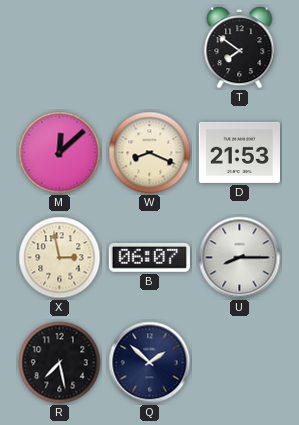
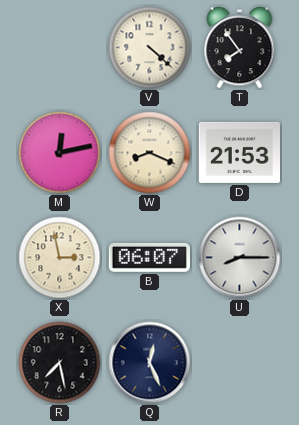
V: none -> 4:22 (150, 48)
T: 7:51 -> 7:54 (240, 48)
M: 12:08 -> 12:13 (60, 153)
Q: 1:52 -> 12:26 (150, 363)
